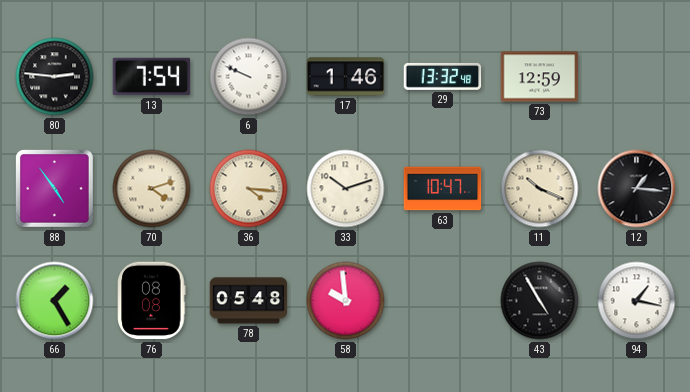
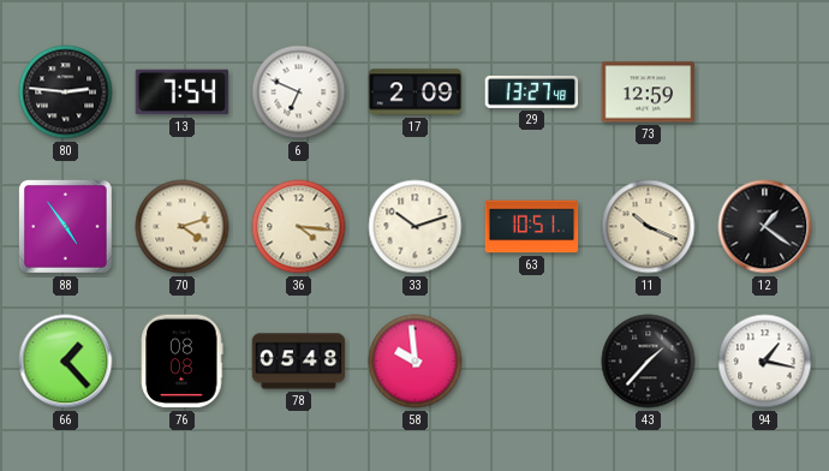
6: 9:49 -> 6:49 (299, 93)
17: 1:46 -> 2:09 (416, 93)
29: 13:32 -> 13:27 (532, 91)
63: 10:47 -> 10:51 (532, 227)
12: 1:16 -> 1:21 (765, 227)
66: 1:25 -> 1:23 (66, 362)
43: 4:55 -> 1:37 (649, 362)
